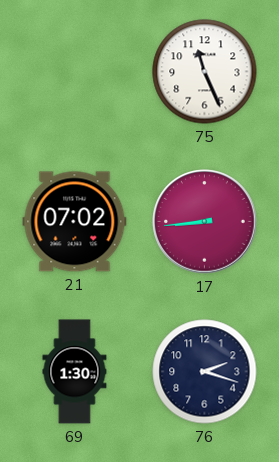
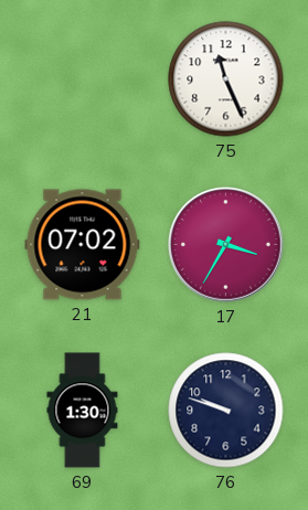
17: 8:44 -> 3:35 (226, 245)
76: 2:18 -> 9:48 (226, 411)
